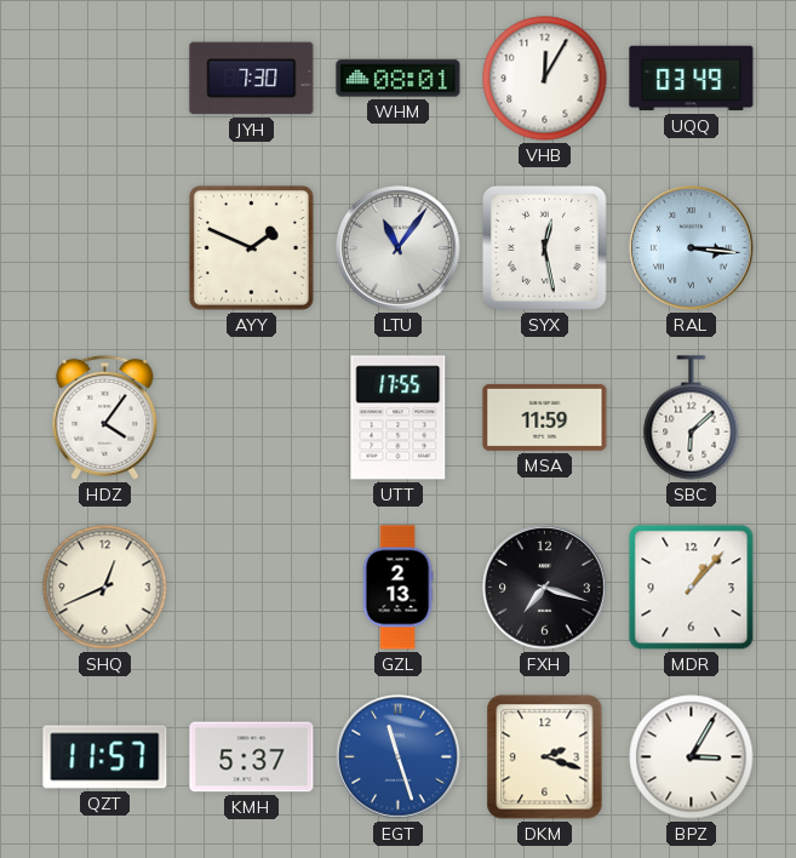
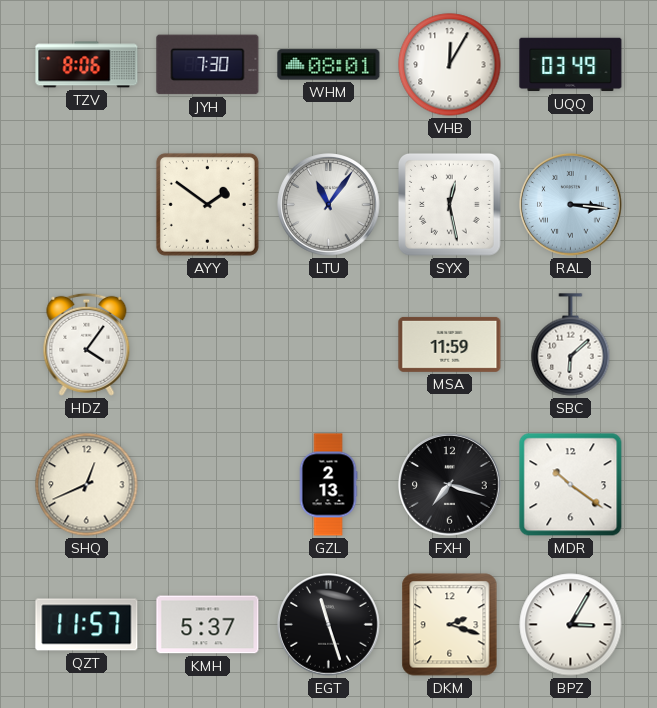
TZV: none -> 8:06 (87, 65)
AYY: 1:49 -> 1:51 (207, 204)
UTT: 17:55 -> none (399, 418)
MDR: 1:07 -> 10:21 (571, 485)
EGT dial: blue -> black (329, 625)
